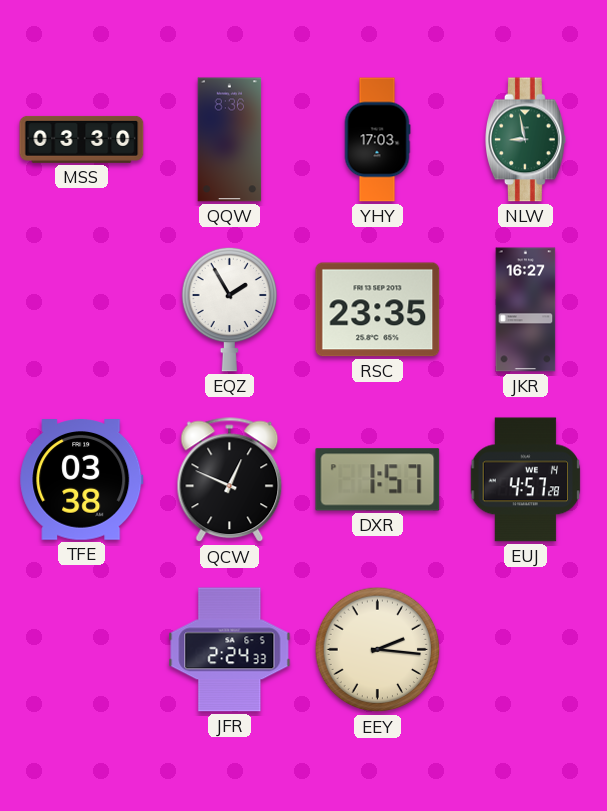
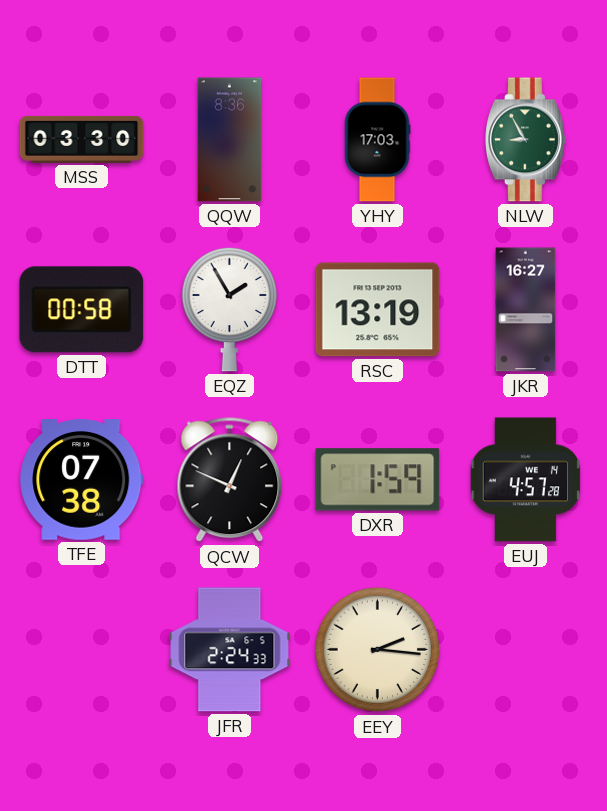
NLW: 8:58 -> 8:55 (526, 140)
DTT: none -> 00:58 (82, 310)
RSC: 23:35 -> 13:19 (378, 310)
TFE: 03:38 -> 07:38 (82, 480)
DXR: 1:57 -> 1:59 (378, 480)
